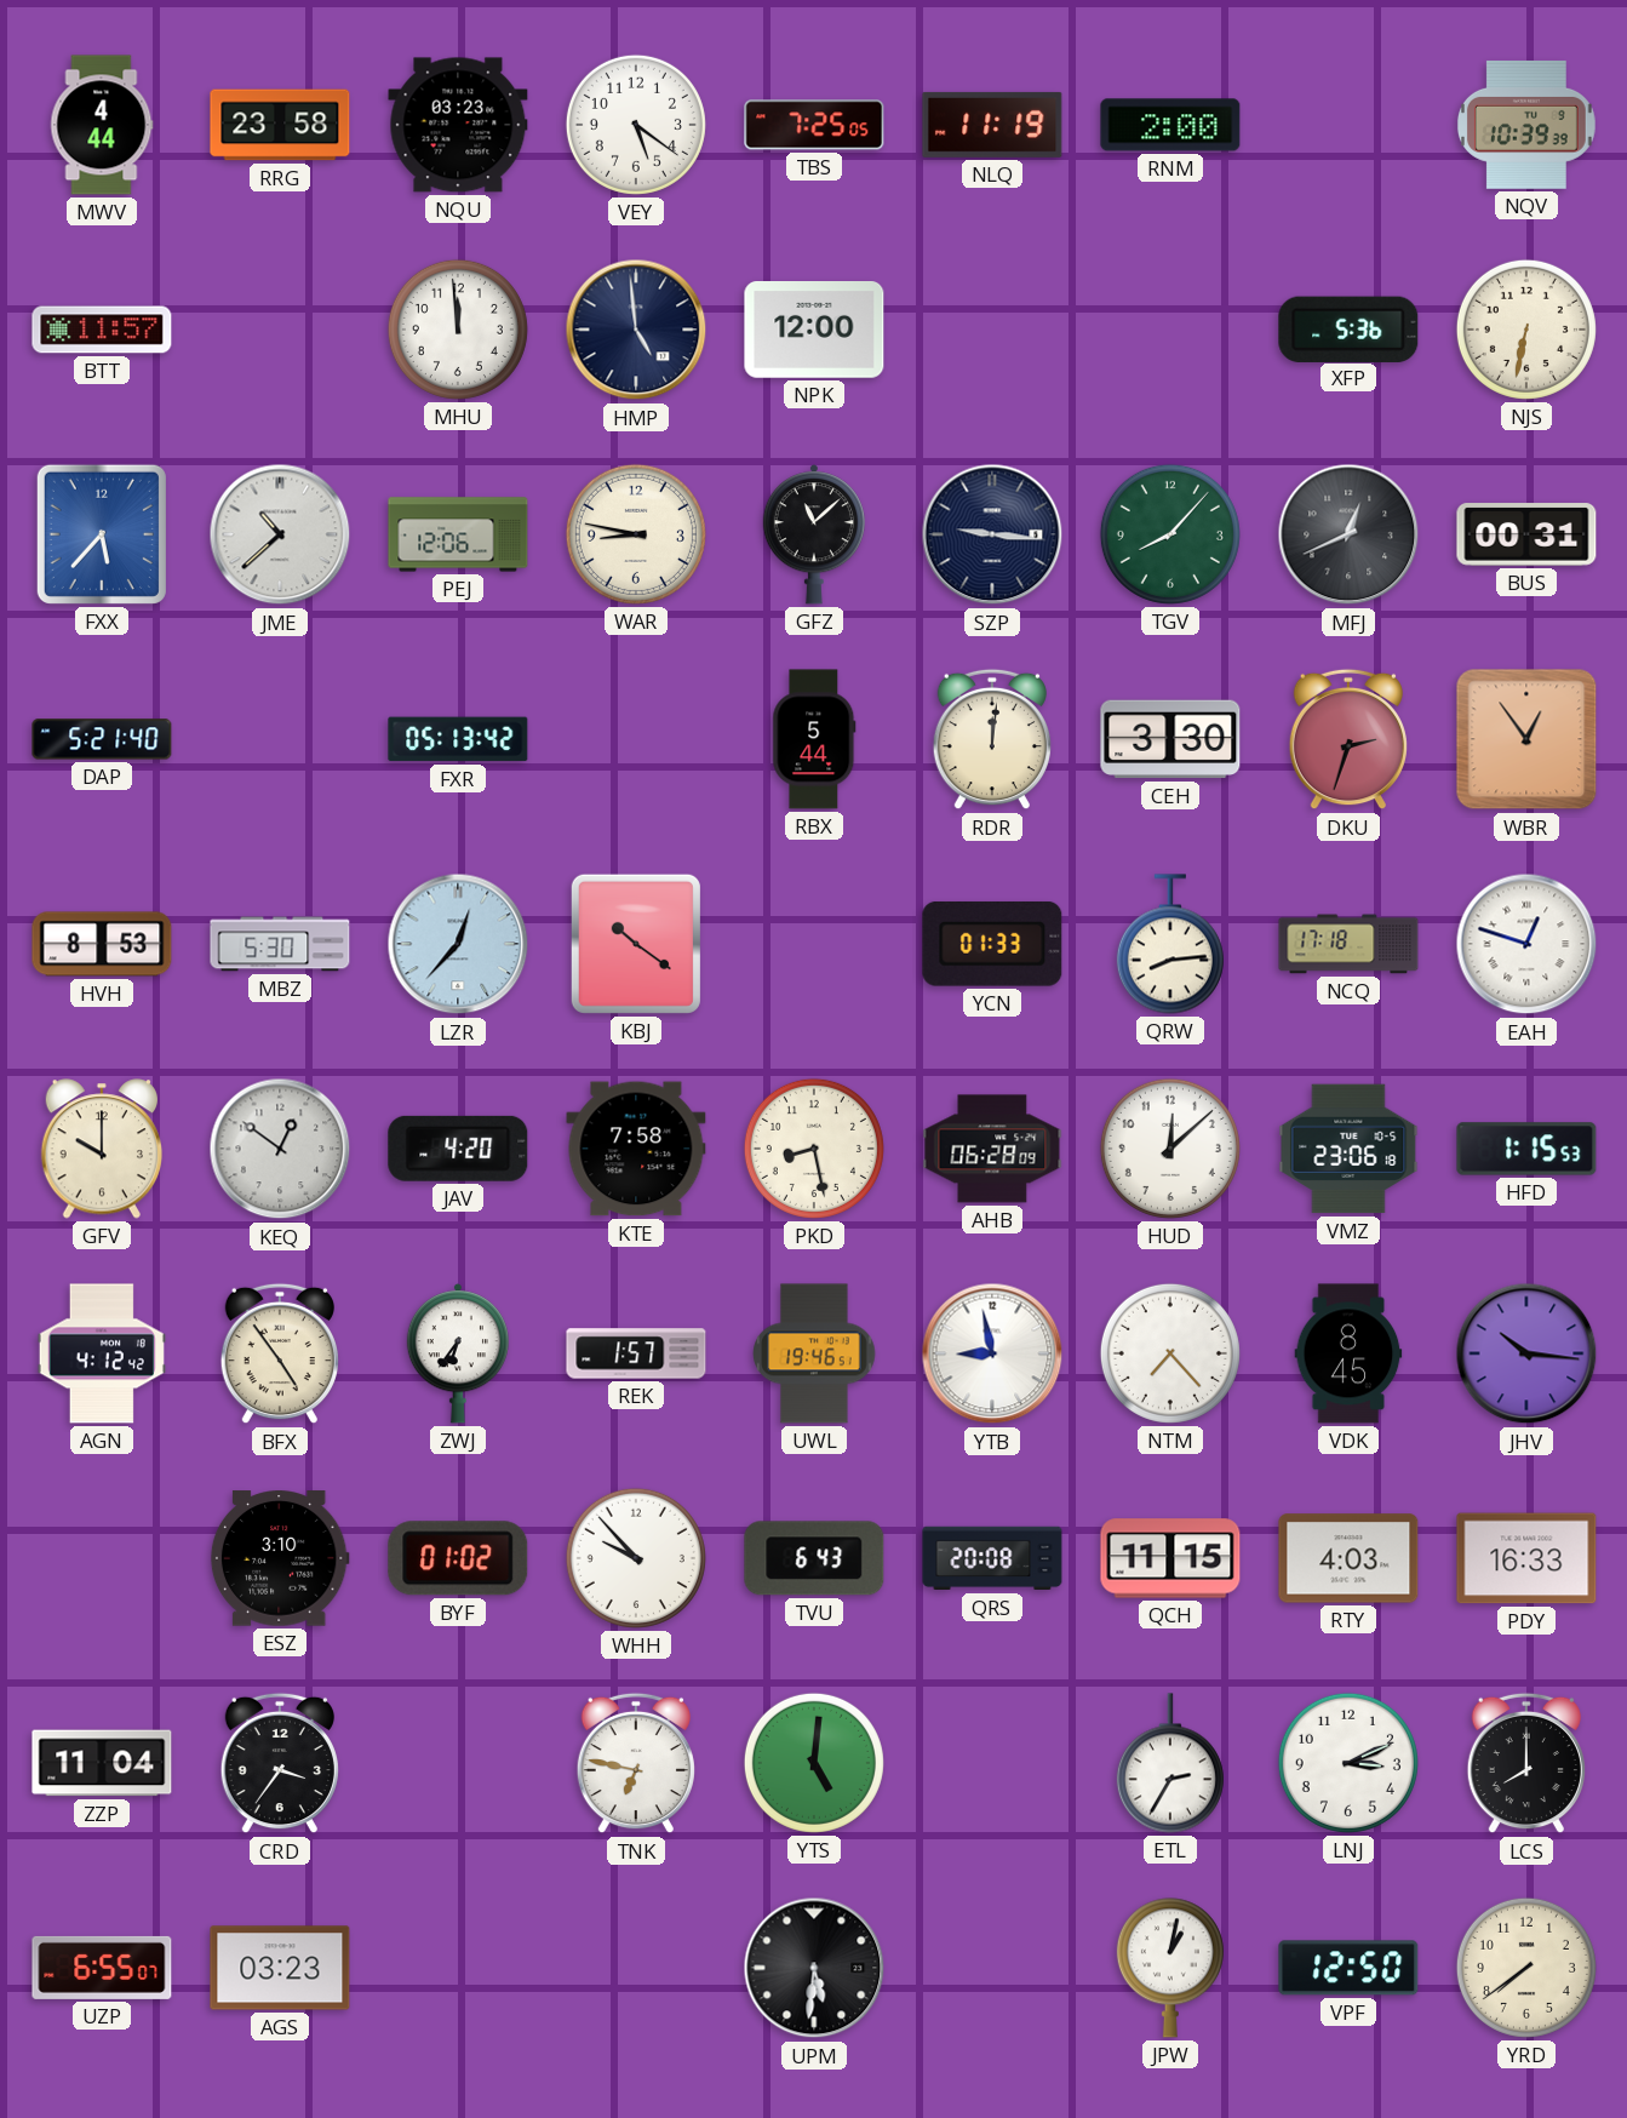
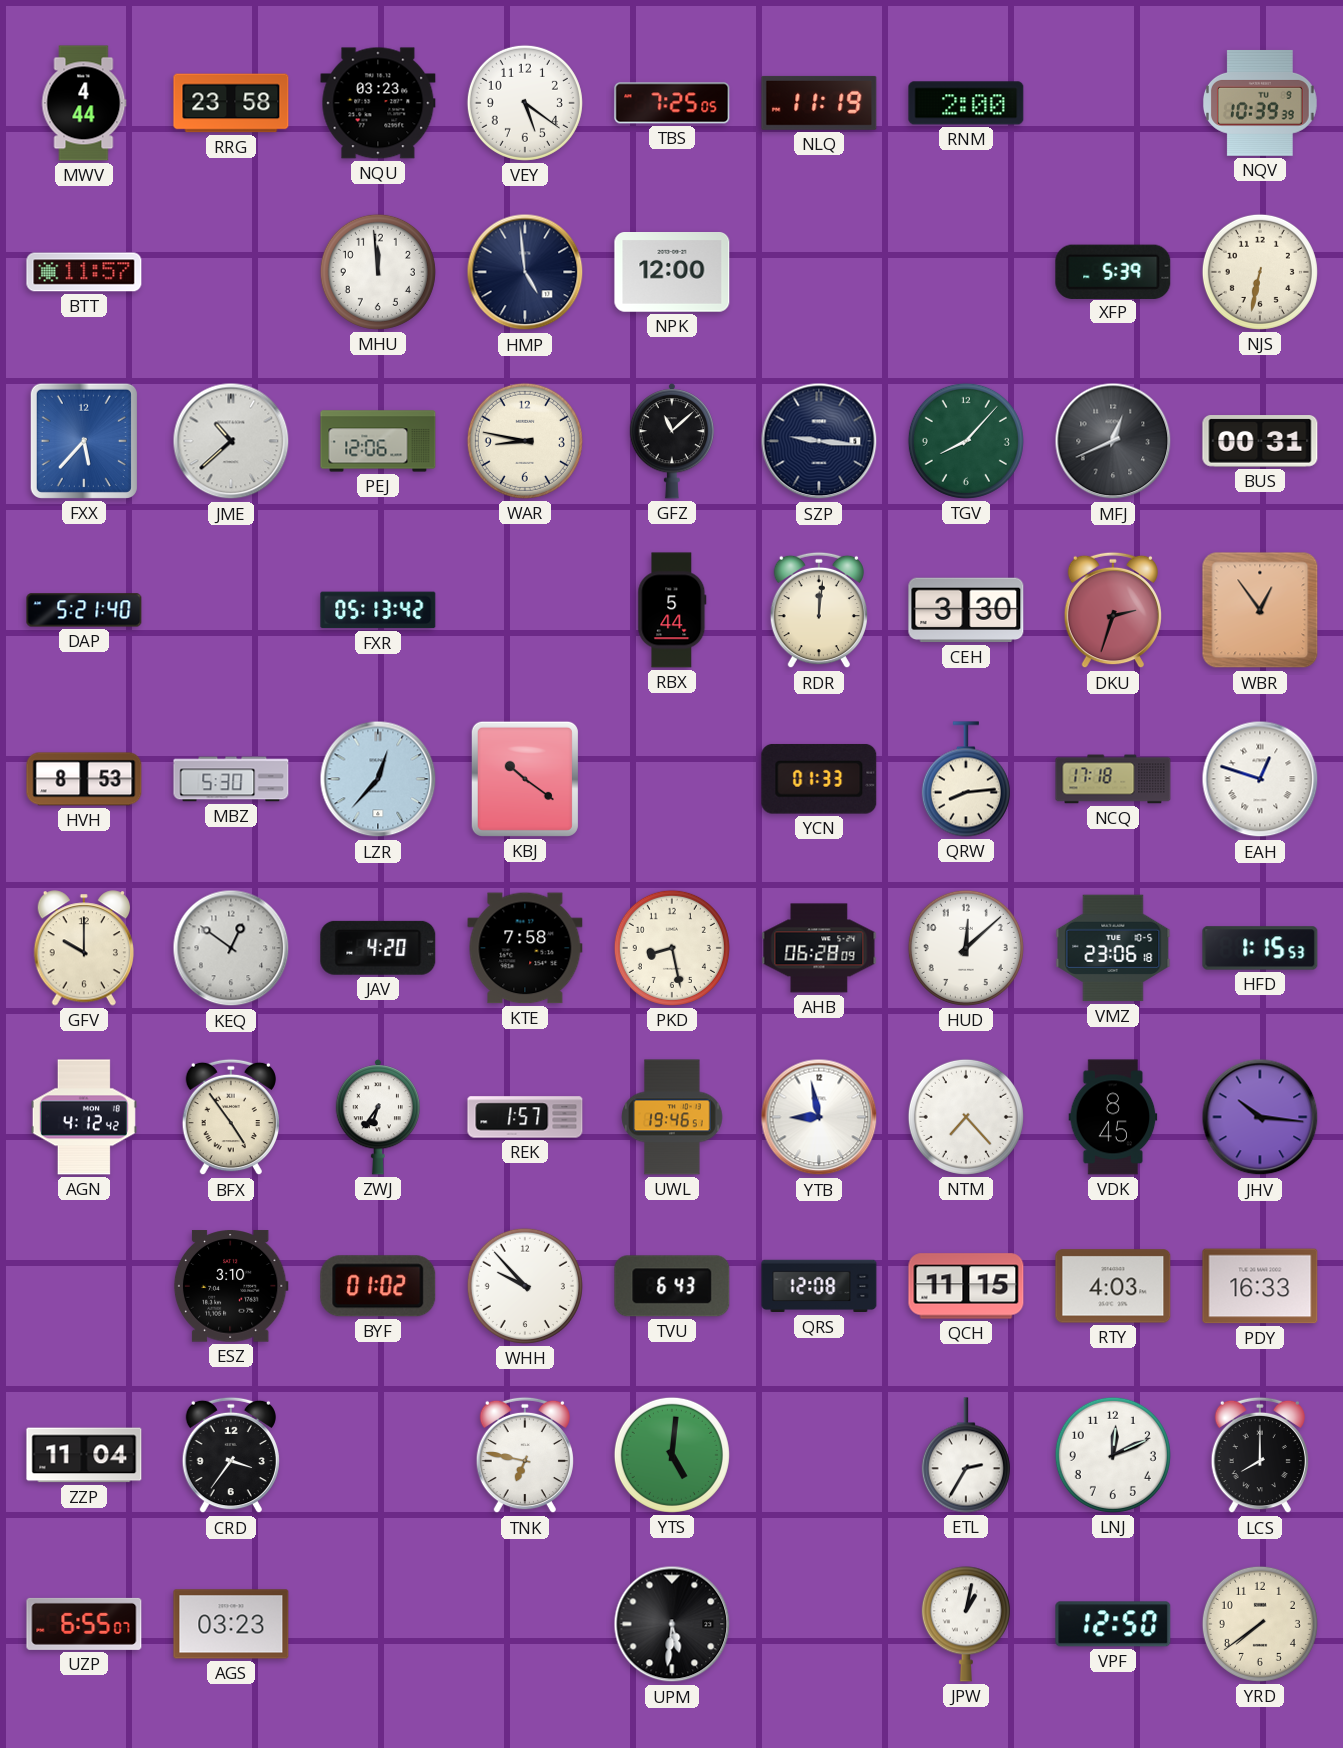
XFP: 5:36 -> 5:39 (1113, 271)
QRS: 20:08 -> 12:08 (819, 1286)
LNJ: 3:11 -> 12:11 (1113, 1455)
